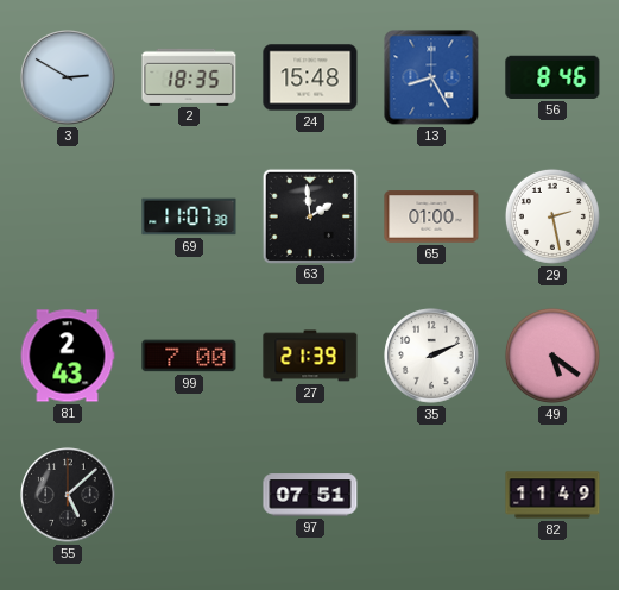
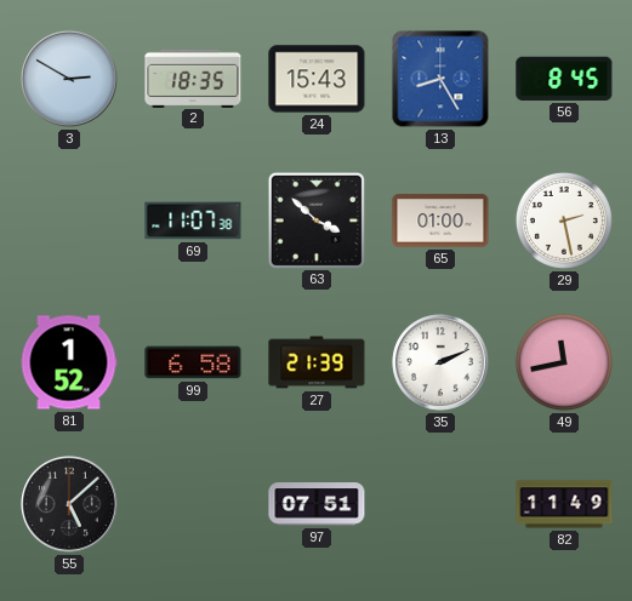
24: 15:48 -> 15:43 (317, 79)
56: 8:46 -> 8:45 (564, 79)
63: 1:59 -> 3:52 (315, 219)
81: 2:43 -> 1:52 (69, 362)
99: 7:00 -> 6:58 (193, 362)
49: 5:21 -> 11:43 (564, 362)
